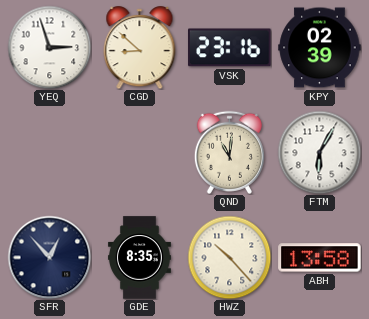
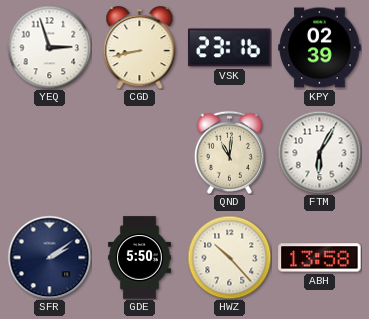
CGD: 8:52 -> 8:43 (140, 48)
SFR: 12:53 -> 2:09 (49, 257)
GDE: 8:35 -> 5:50 (139, 258)
